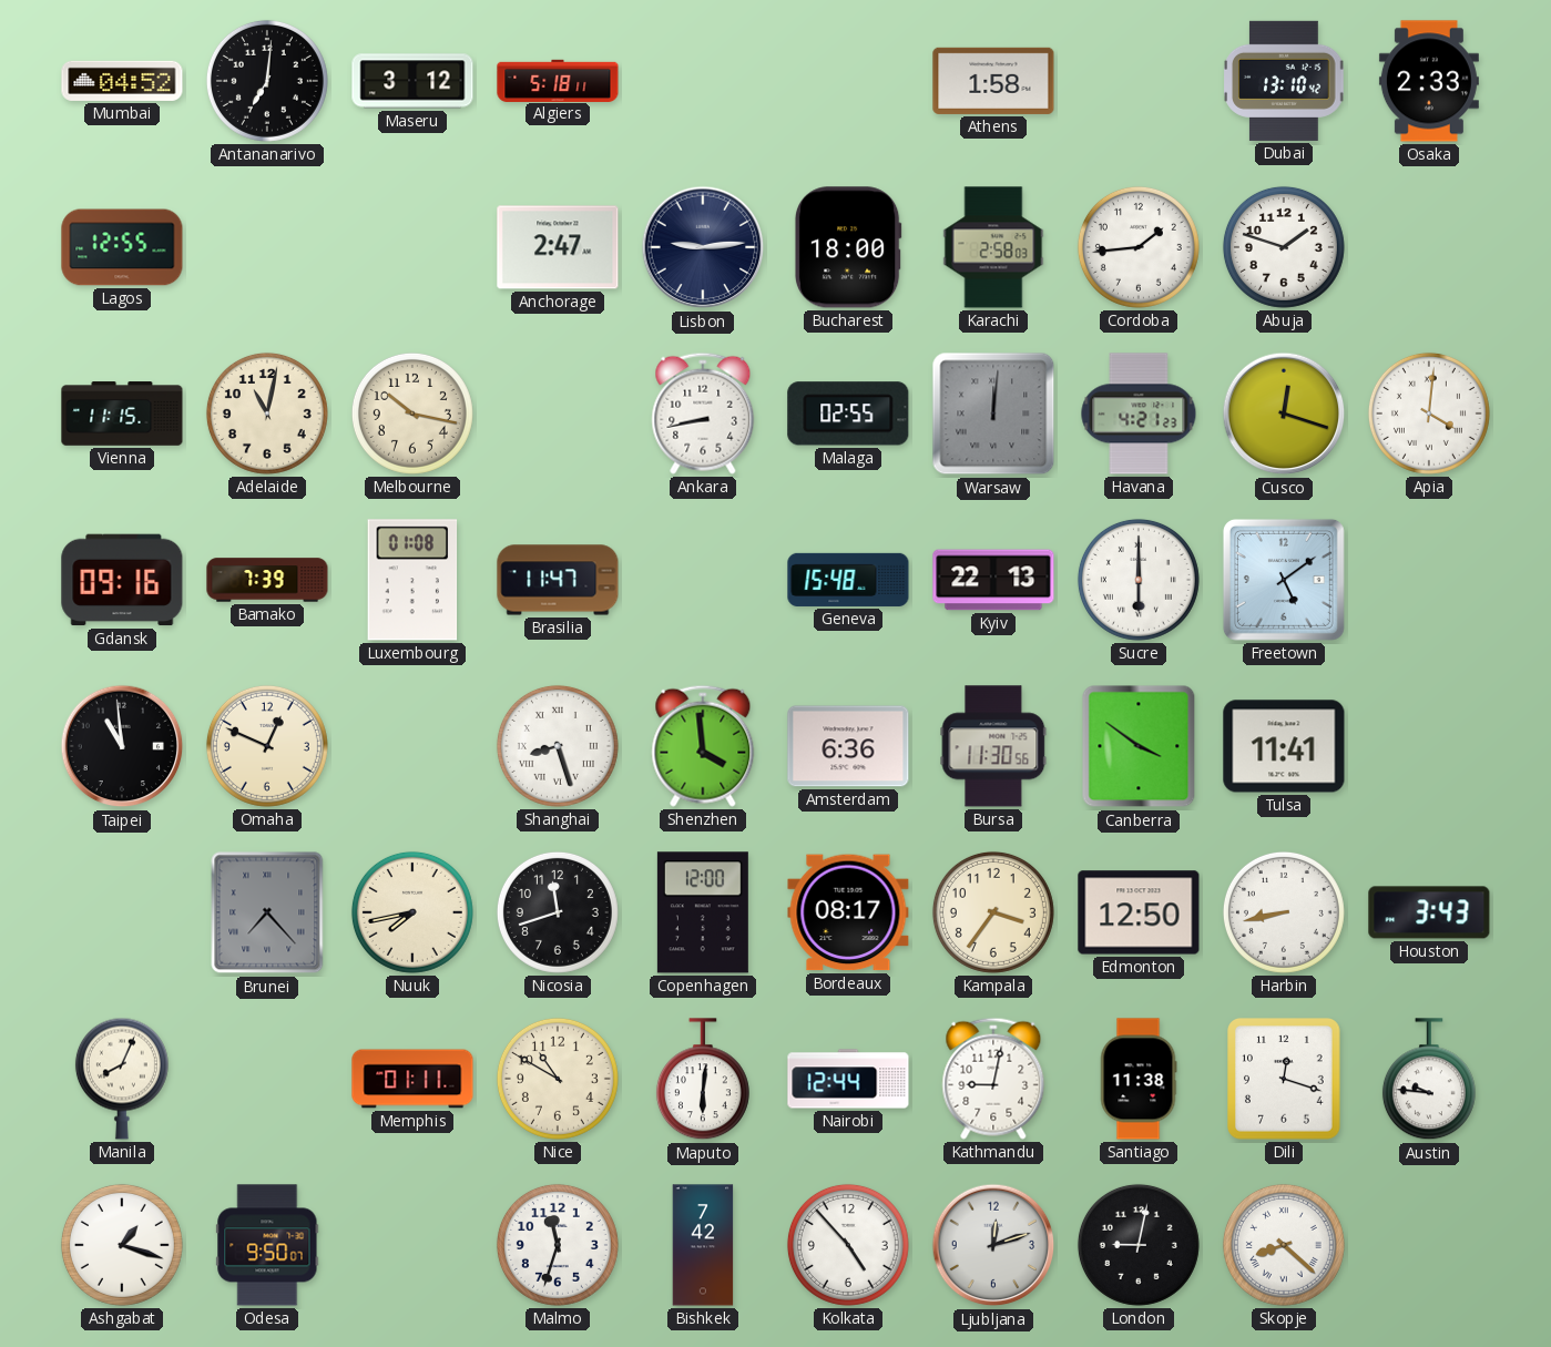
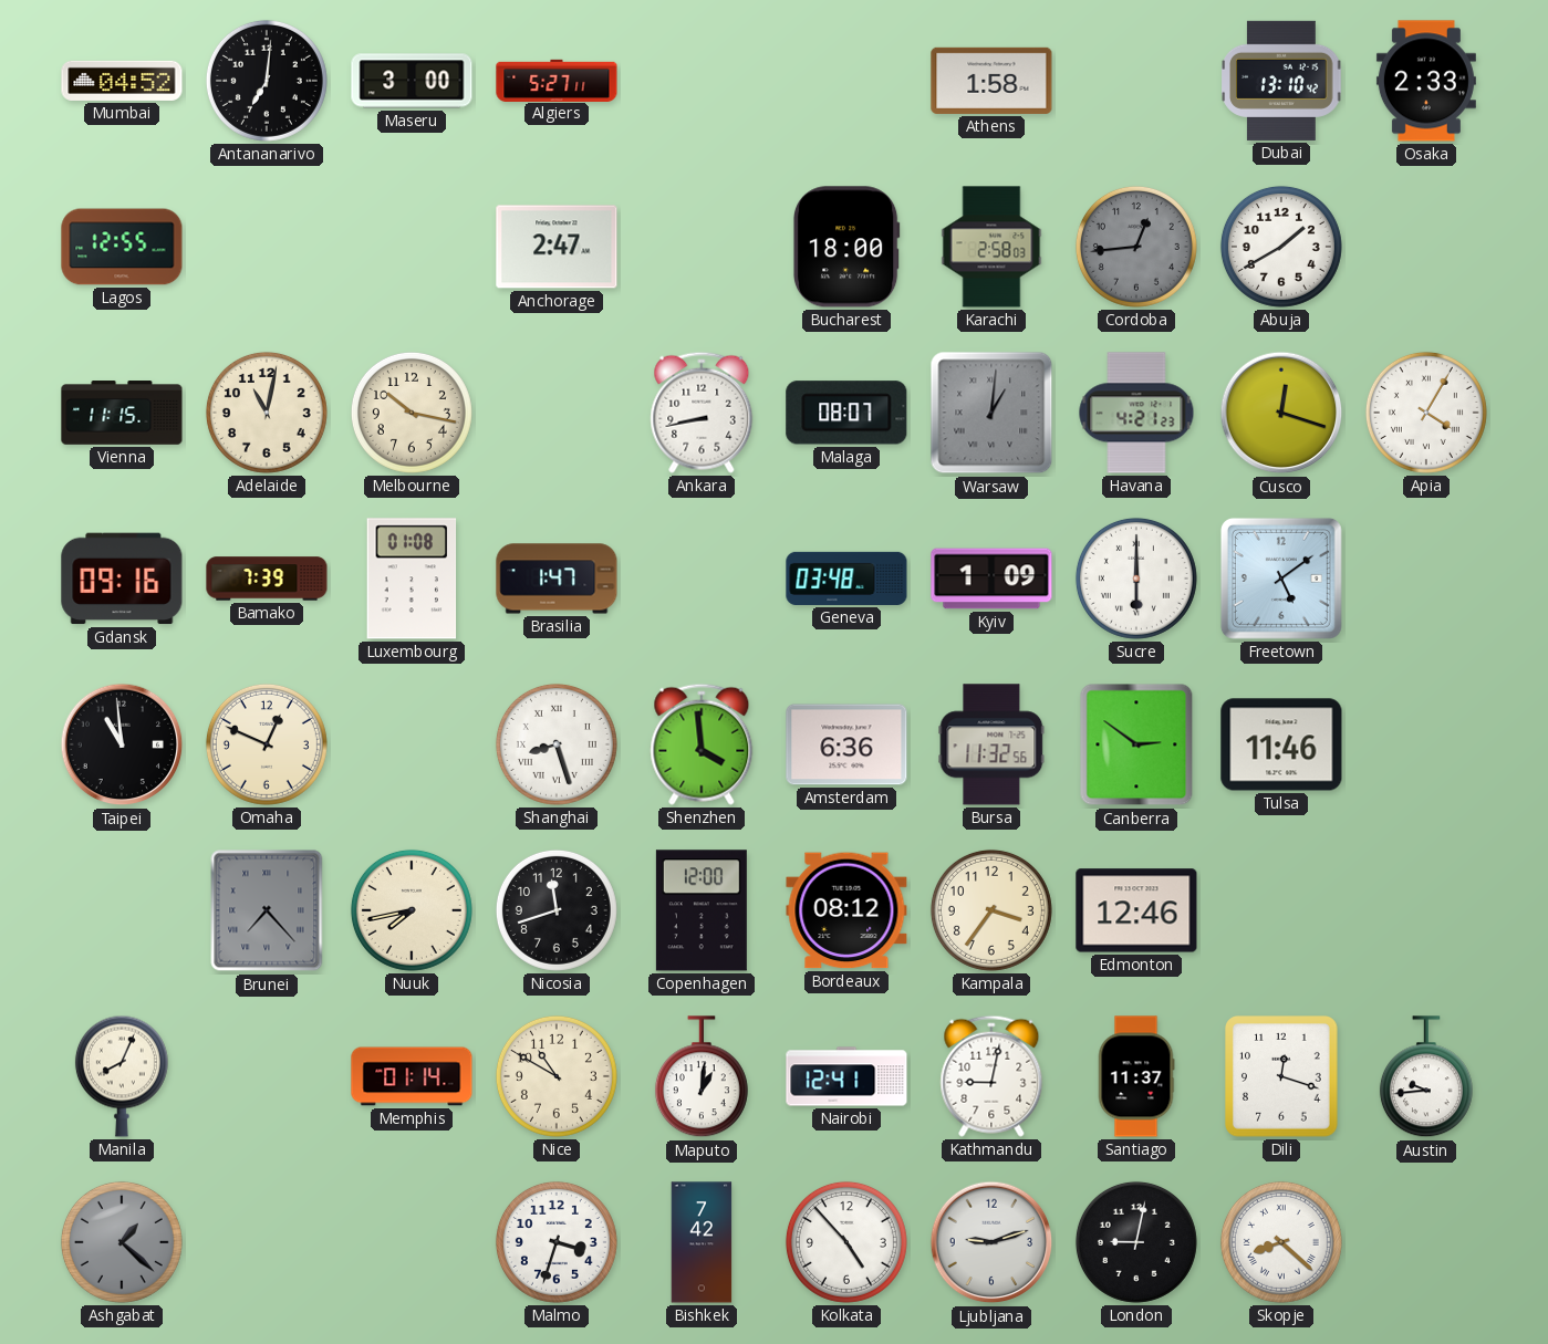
Maseru: 3:12 -> 3:00 (412, 81)
Algiers: 5:18 -> 5:27 (557, 80)
Lisbon: 9:14 -> none (703, 247)
Cordoba: 1:44 -> 12:44 (1136, 247)
Cordoba dial: white -> grey (1136, 247)
Abuja: 1:48 -> 1:40 (1281, 247)
Malaga: 02:55 -> 08:07 (846, 413)
Warsaw: 12:01 -> 1:01 (991, 413)
Apia: 4:01 -> 4:05 (1426, 413)
Brasilia: 11:47 -> 1:47 (557, 579)
Geneva: 15:48 -> 03:48 (846, 579)
Kyiv: 22:13 -> 1:09 (991, 579)
Bursa: 11:30 -> 11:32 (991, 744)
Canberra: 3:51 -> 2:51 (1136, 744)
Tulsa: 11:41 -> 11:46 (1281, 744)
Bordeaux: 08:17 -> 08:12 (846, 910)
Edmonton: 12:50 -> 12:46 (1136, 910)
Harbin: 8:43 -> none (1284, 912)
Houston: 3:43 -> none (1429, 912)
Memphis: 01:11 -> 01:14 (412, 1076)
Maputo: 6:01 -> 1:01 (702, 1077)
Nairobi: 12:44 -> 12:41 (846, 1076)
Santiago: 11:38 -> 11:37 (1136, 1076)
Austin: 9:46 -> 9:44 (1426, 1077)
Ashgabat: 1:18 -> 1:22 (122, 1242)
Ashgabat dial: white -> grey (122, 1242)
Odesa: 9:50 -> none (267, 1245)
Malmo: 11:33 -> 3:33 (557, 1242)
Ljubljana: 12:12 -> 9:12 (991, 1242)
